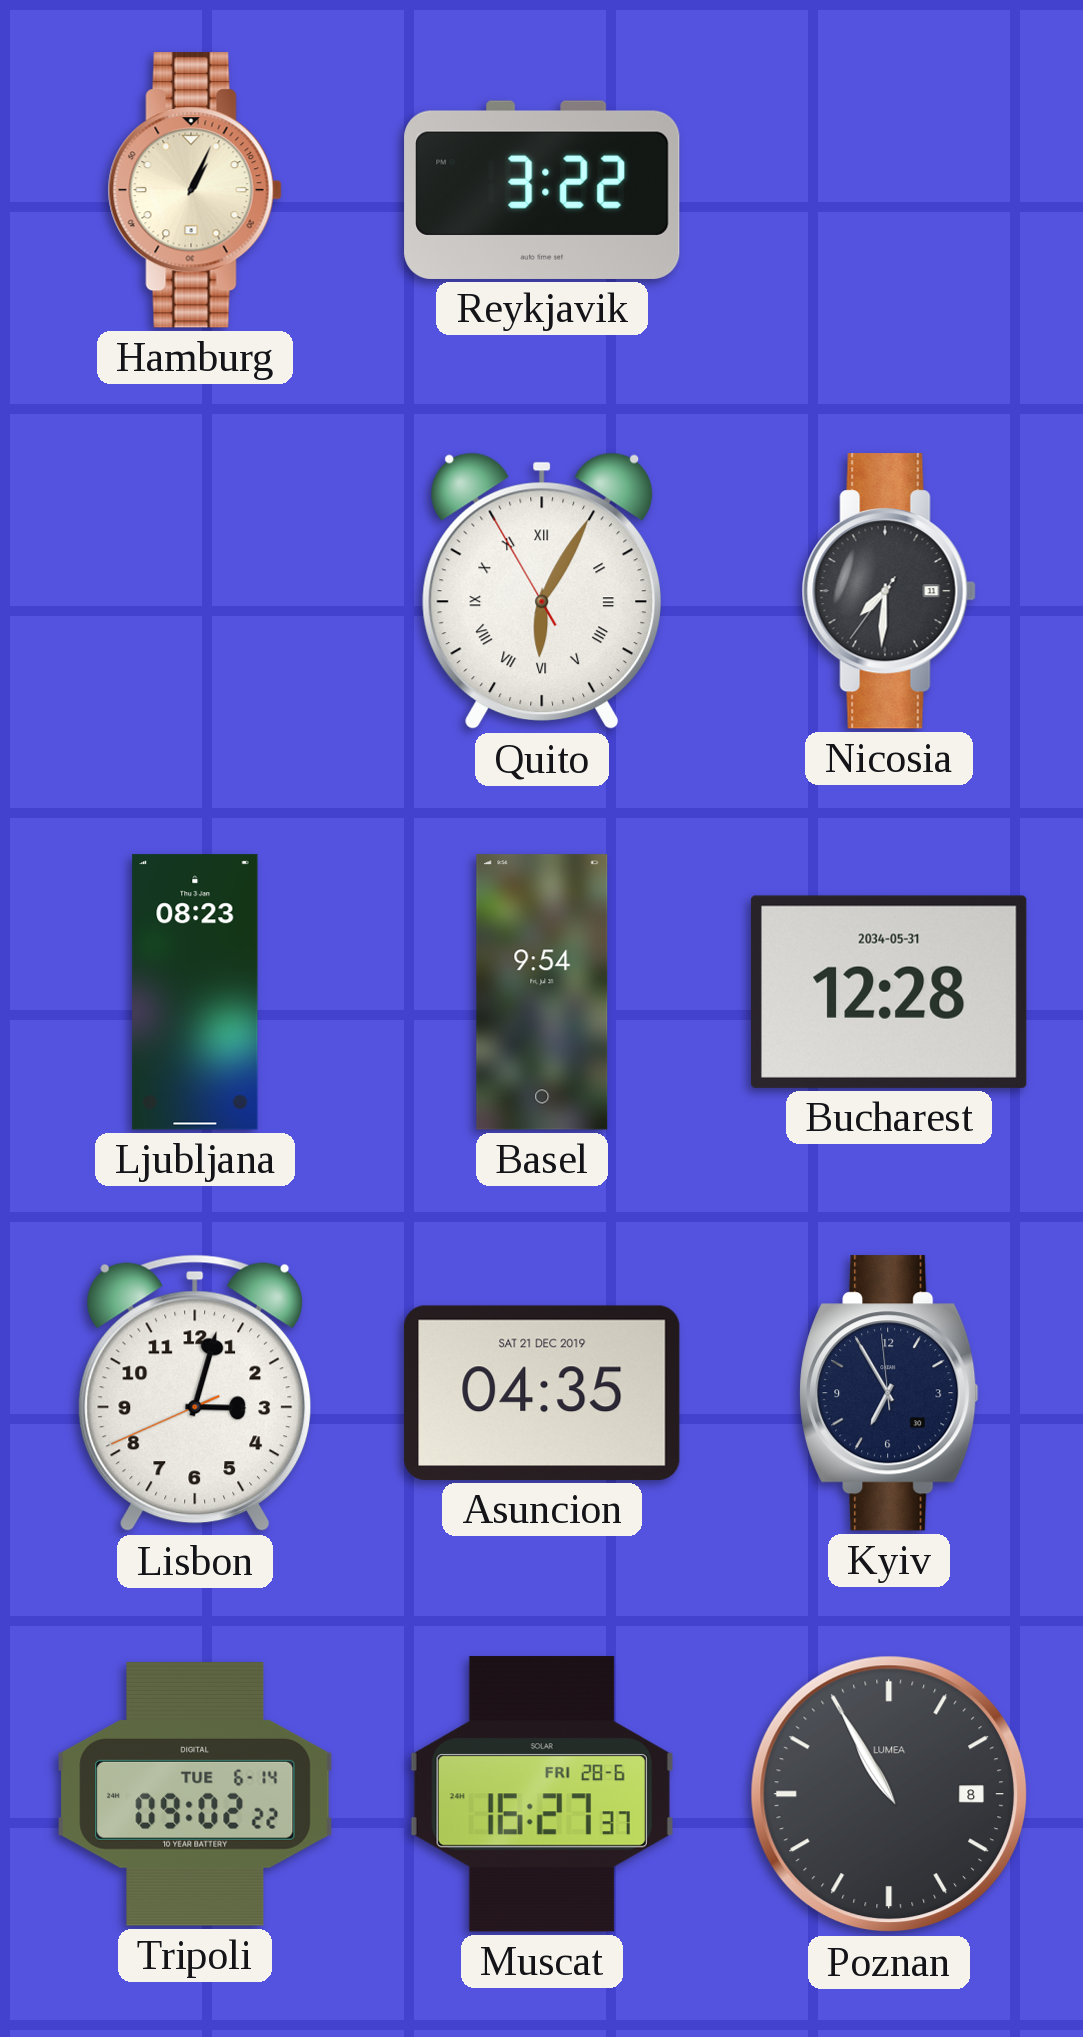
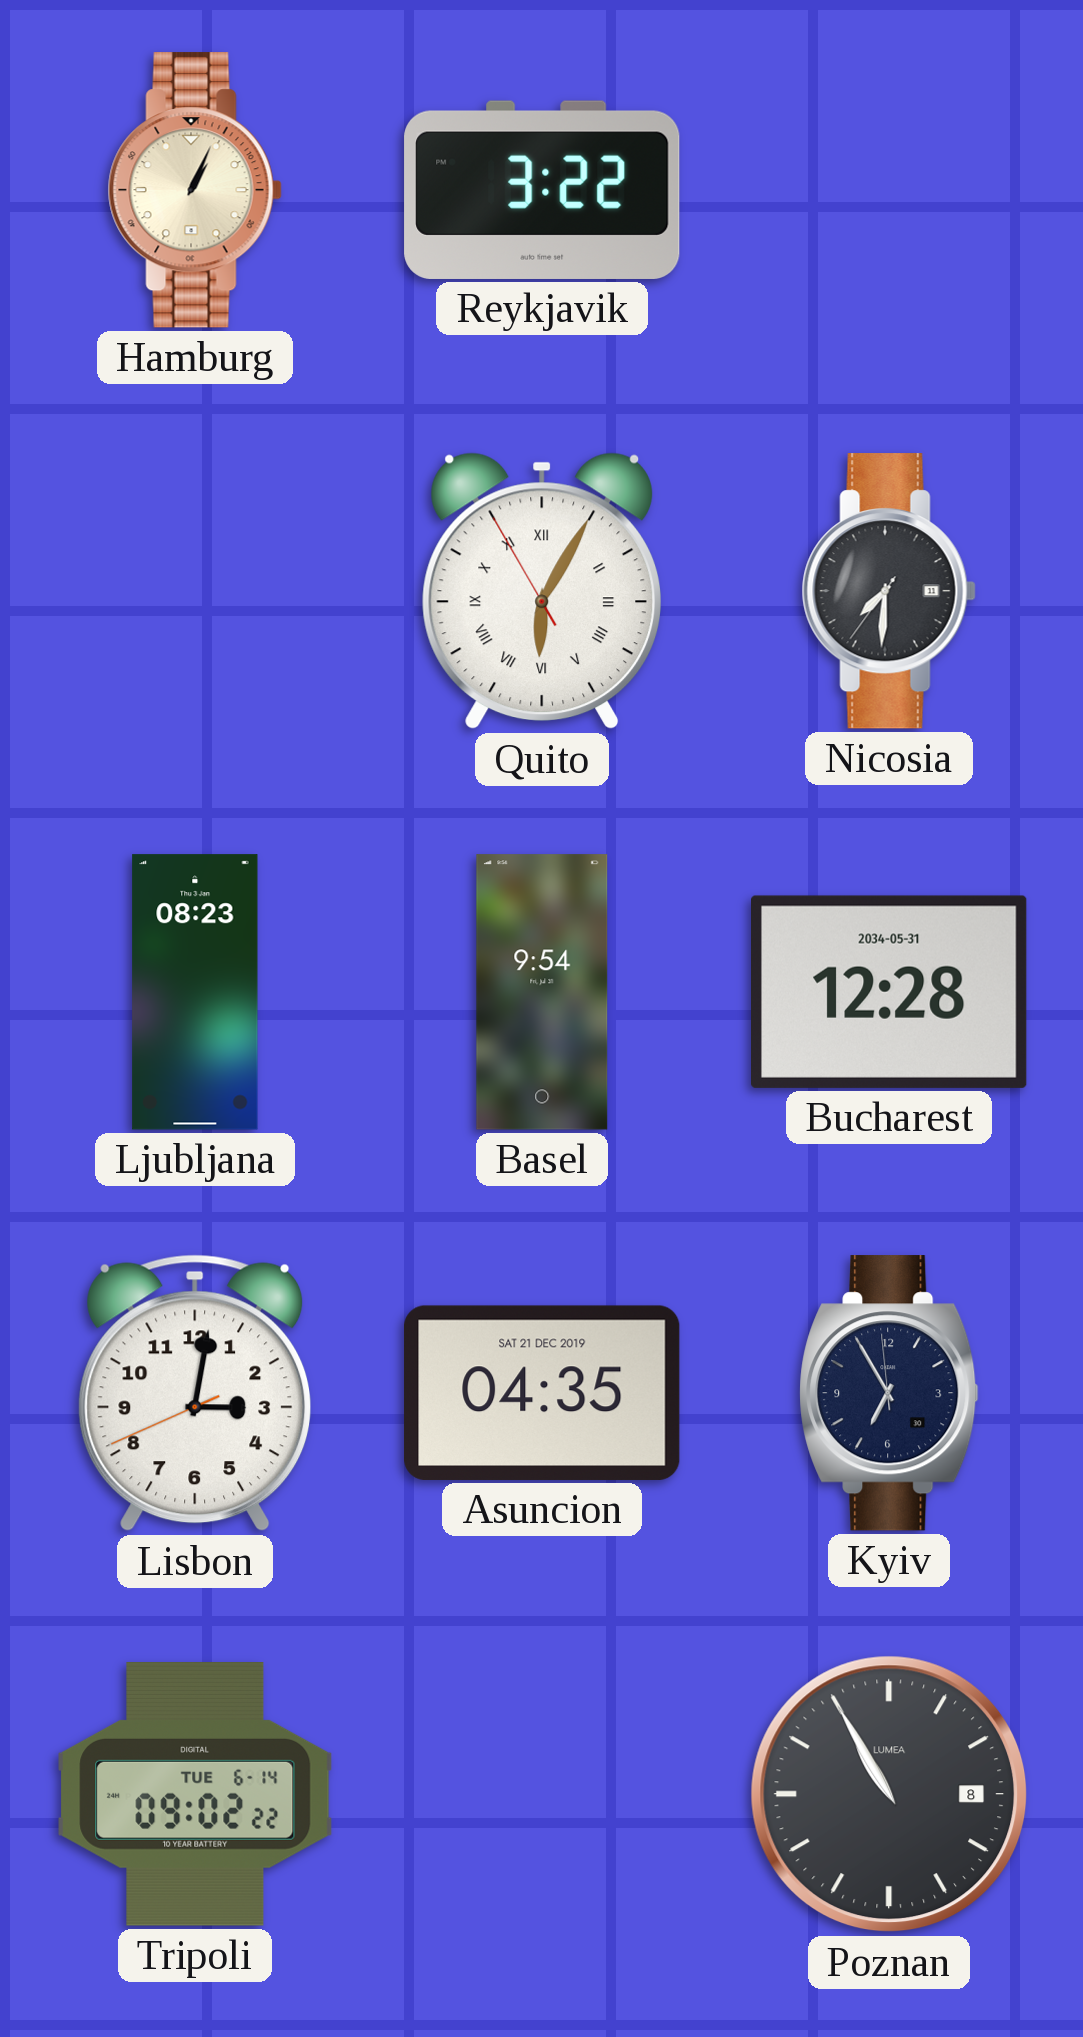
Lisbon: 3:02 -> 3:01 (195, 1393)
Muscat: 16:27 -> none (542, 1794)
